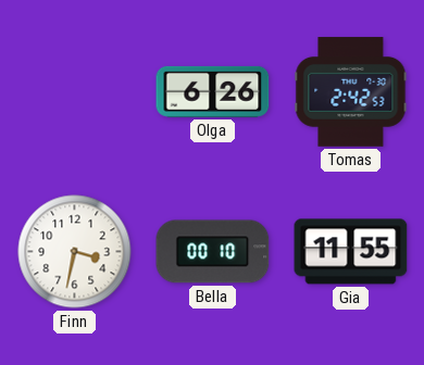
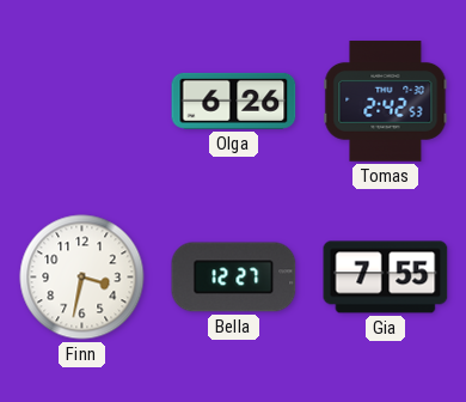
Bella: 00:10 -> 12:27 (234, 278)
Gia: 11:55 -> 7:55 (386, 278)
